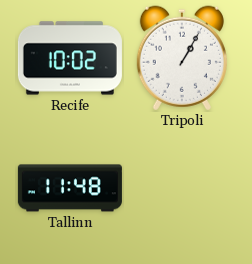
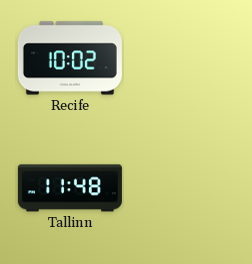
Tripoli: 1:05 -> none (182, 58)
